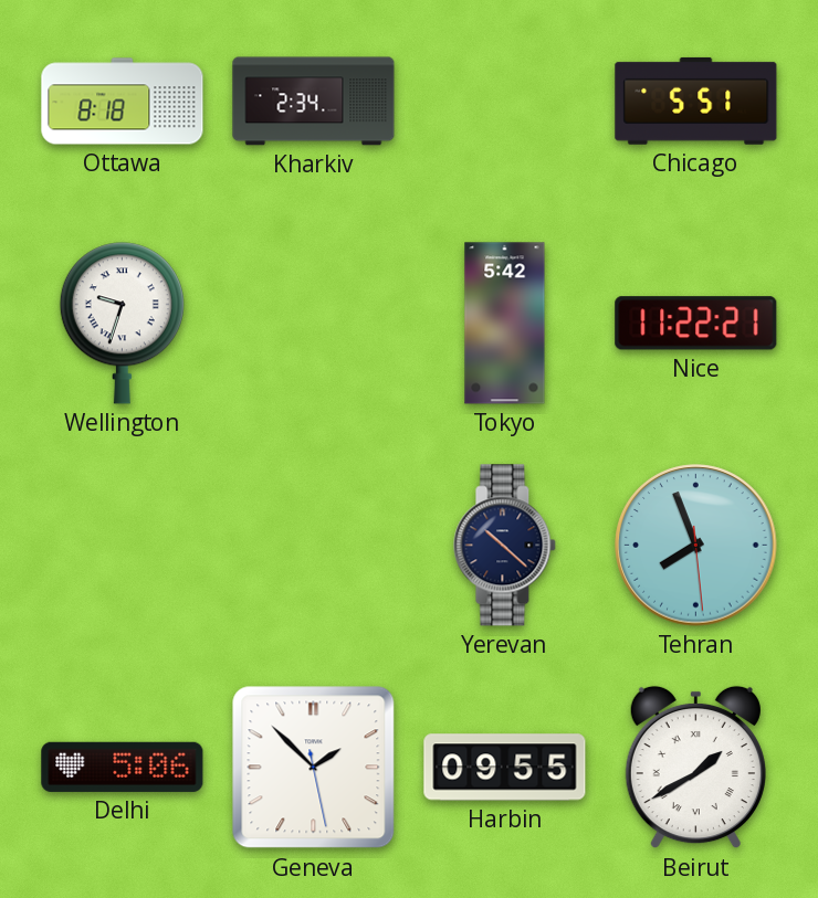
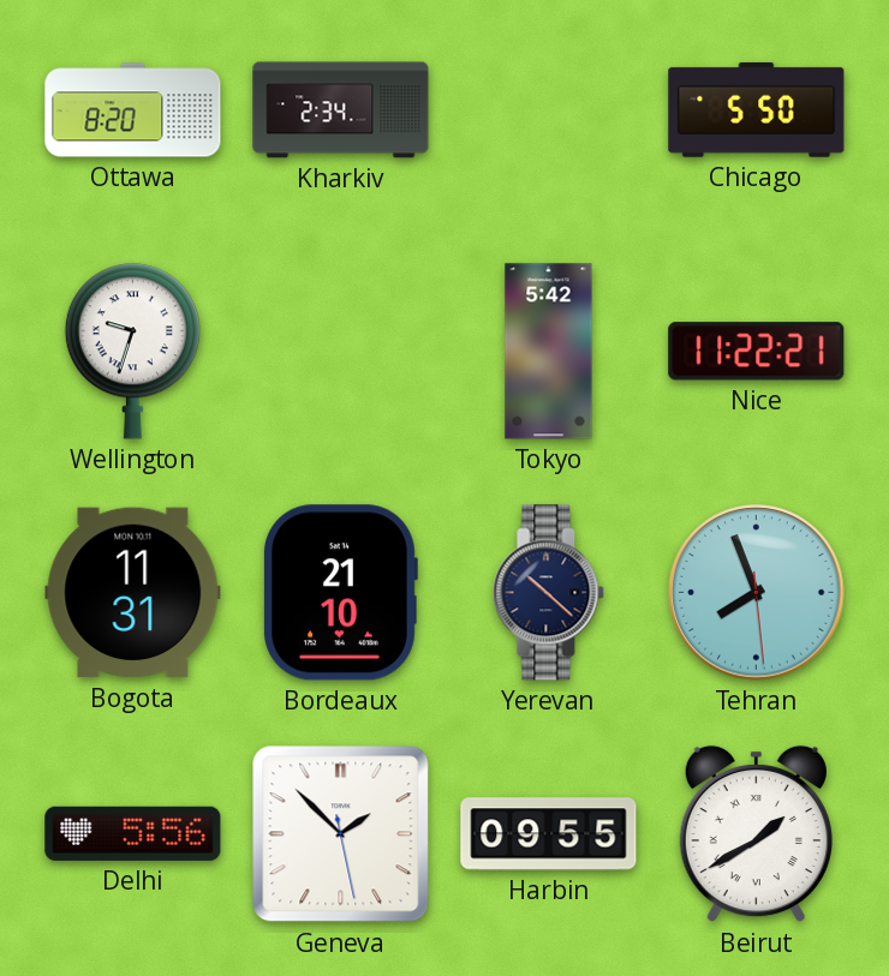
Ottawa: 8:18 -> 8:20 (133, 110)
Chicago: 5:51 -> 5:50 (757, 109)
Bogota: none -> 11:31 (133, 593)
Bordeaux: none -> 21:10 (341, 593)
Delhi: 5:06 -> 5:56 (133, 833)
